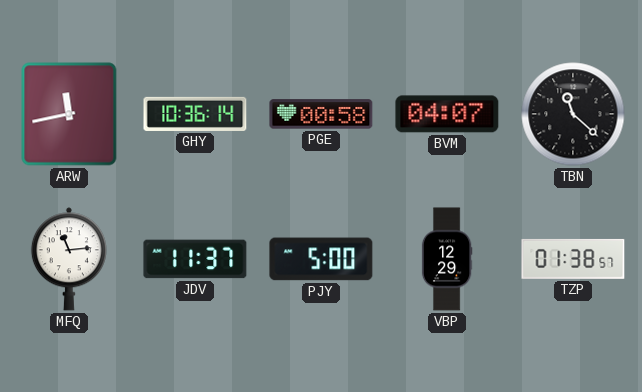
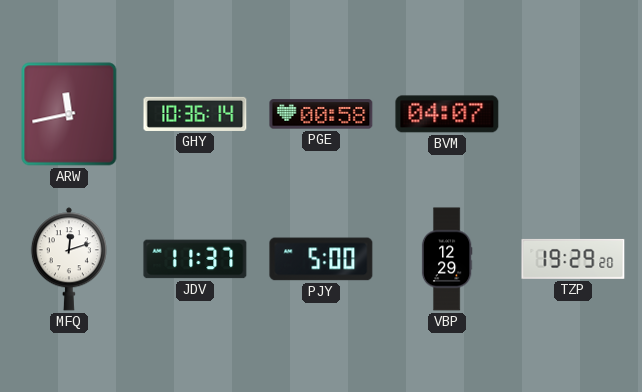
TBN: 11:22 -> none (573, 114)
MFQ: 11:14 -> 12:12 (69, 259)
TZP: 01:38 -> 19:29 (573, 259)
